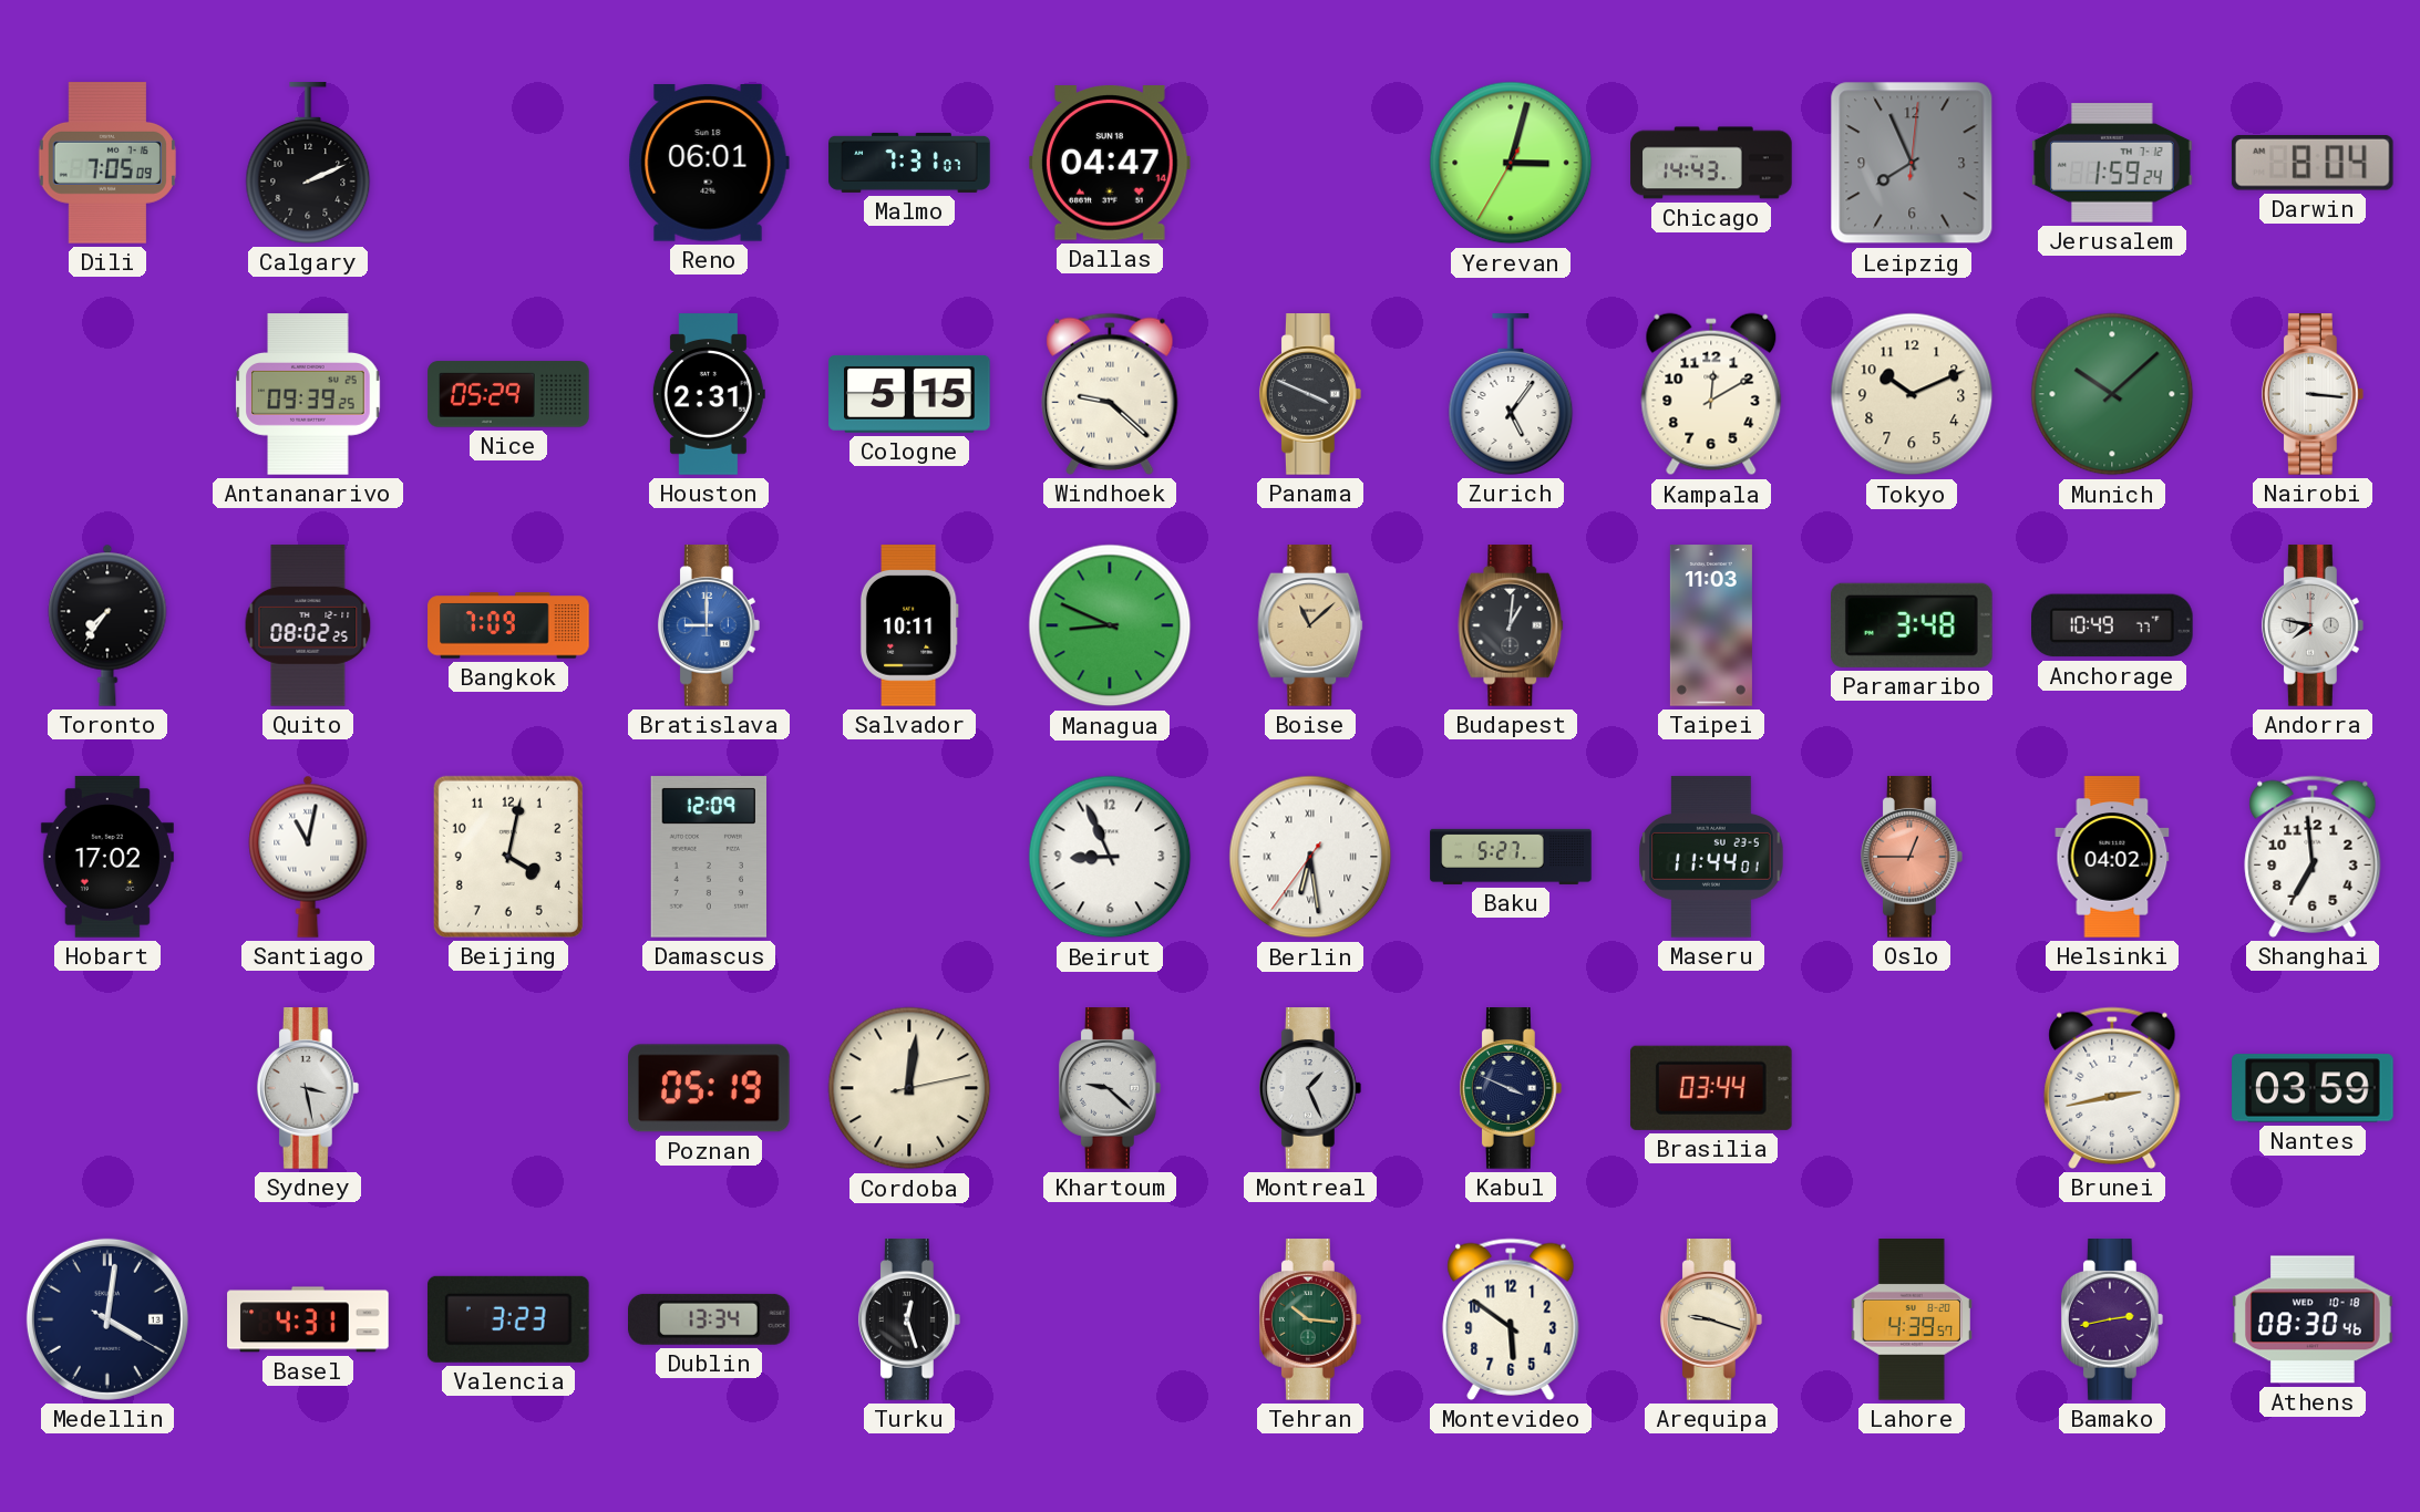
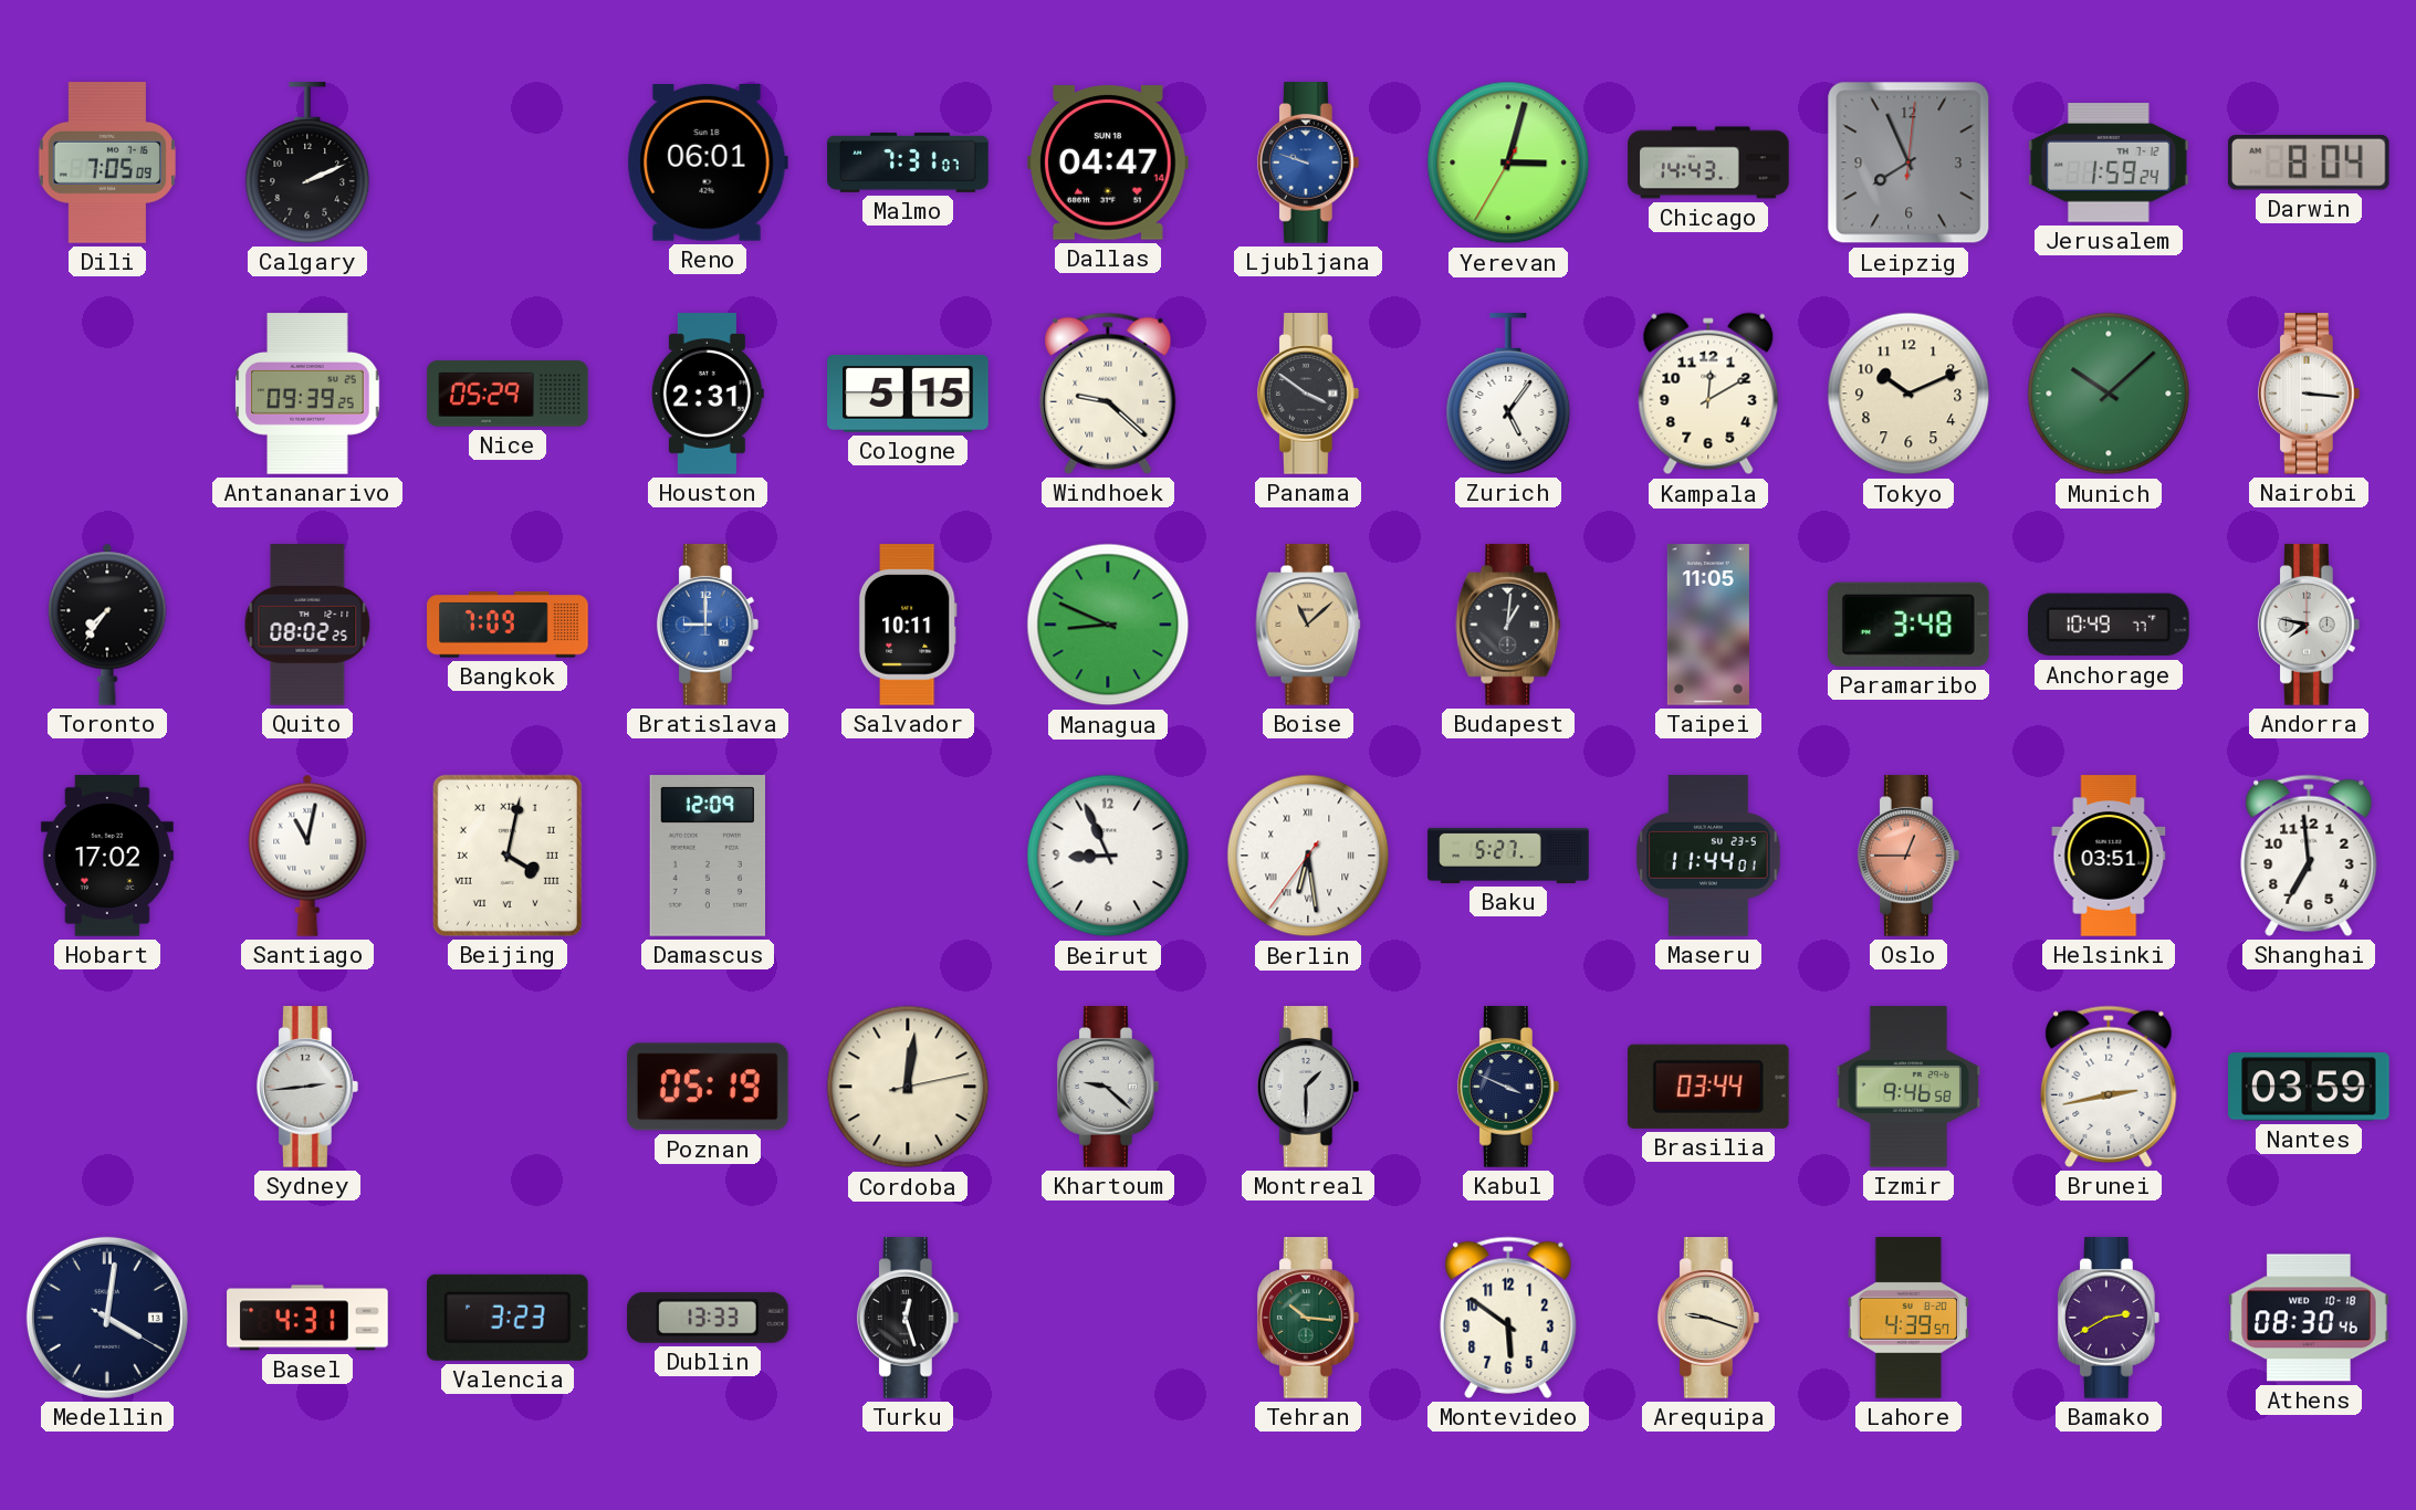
Ljubljana: none -> 9:48 (1308, 162)
Panama: 3:49 -> 3:51 (1308, 394)
Taipei: 11:03 -> 11:05 (1708, 625)
Beijing numerals: Arabic -> Roman (508, 856)
Helsinki: 04:02 -> 03:51 (2109, 856)
Sydney: 3:28 -> 2:44 (307, 1087)
Montreal: 1:26 -> 1:30 (1308, 1087)
Izmir: none -> 9:46 (1908, 1087)
Dublin: 13:34 -> 13:33 (709, 1318)
Bamako: 2:43 -> 2:40 (2109, 1318)
